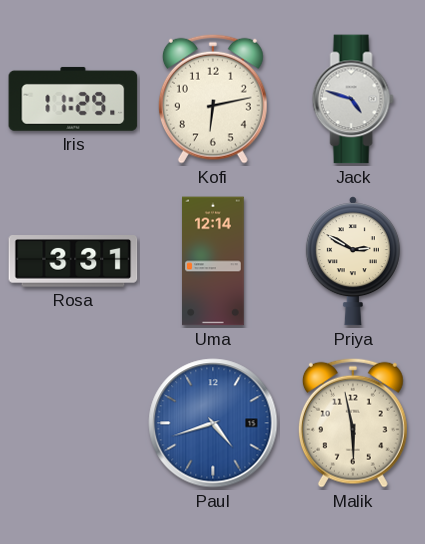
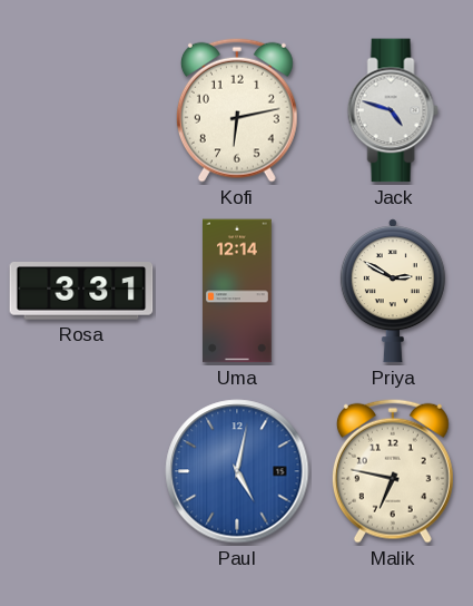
Iris: 11:29 -> none (73, 99)
Paul: 4:42 -> 5:02 (237, 471)
Malik: 5:58 -> 6:47 (393, 471)
